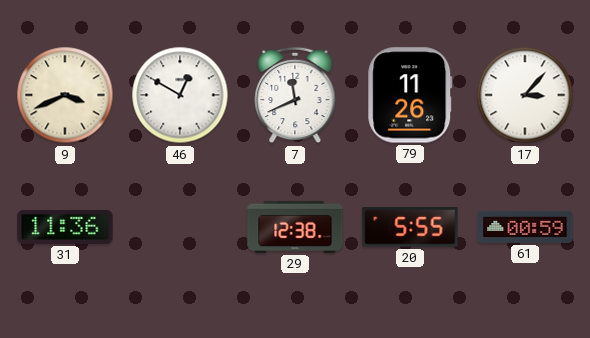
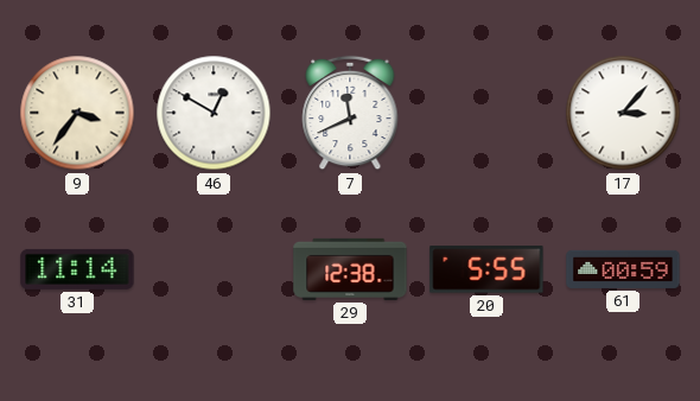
9: 3:41 -> 3:36 (77, 113)
79: 11:26 -> none (410, 95)
31: 11:36 -> 11:14 (77, 269)
